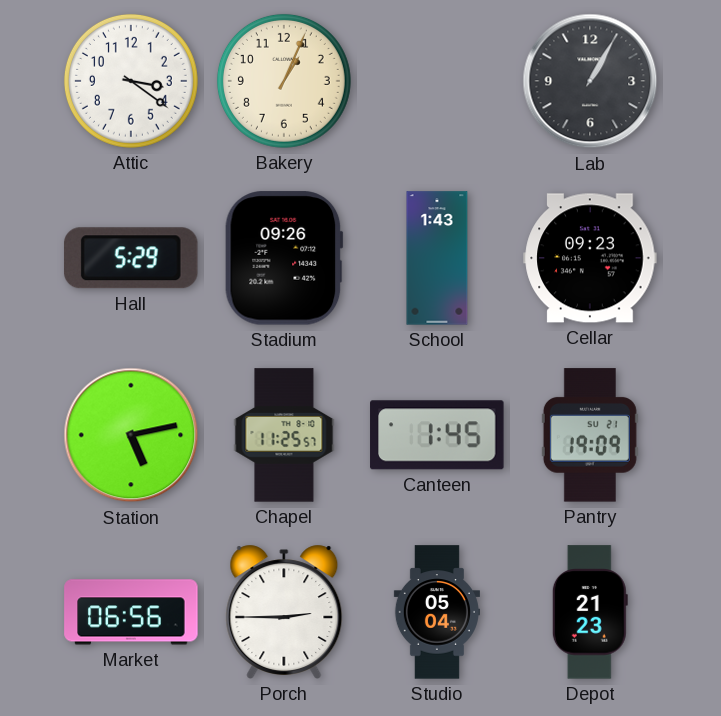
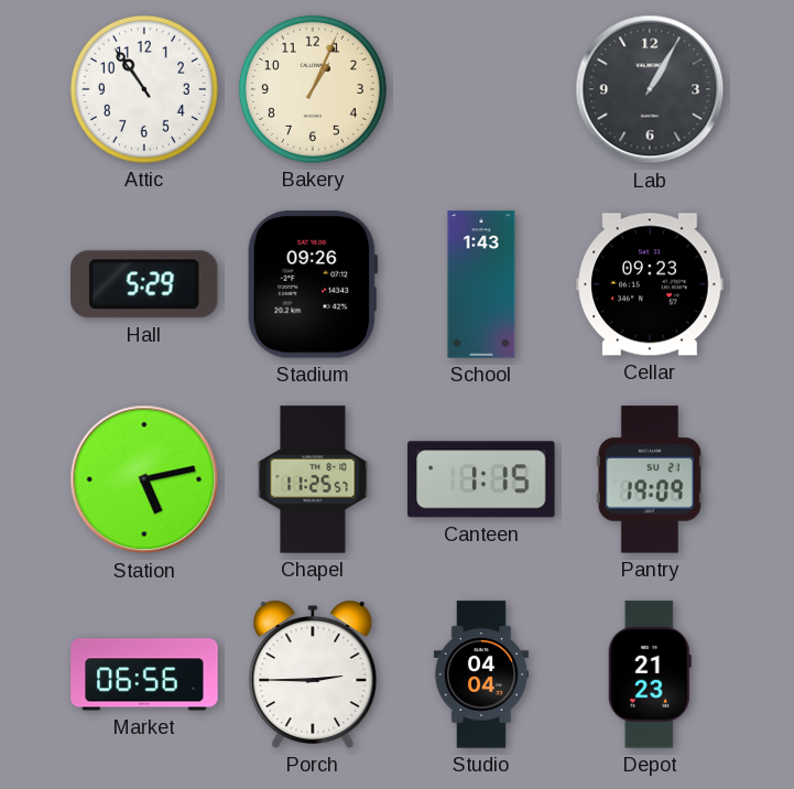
Attic: 3:21 -> 10:54 (144, 89)
Canteen: 1:45 -> 1:15 (481, 479)
Studio: 05:04 -> 04:04 (481, 674)
